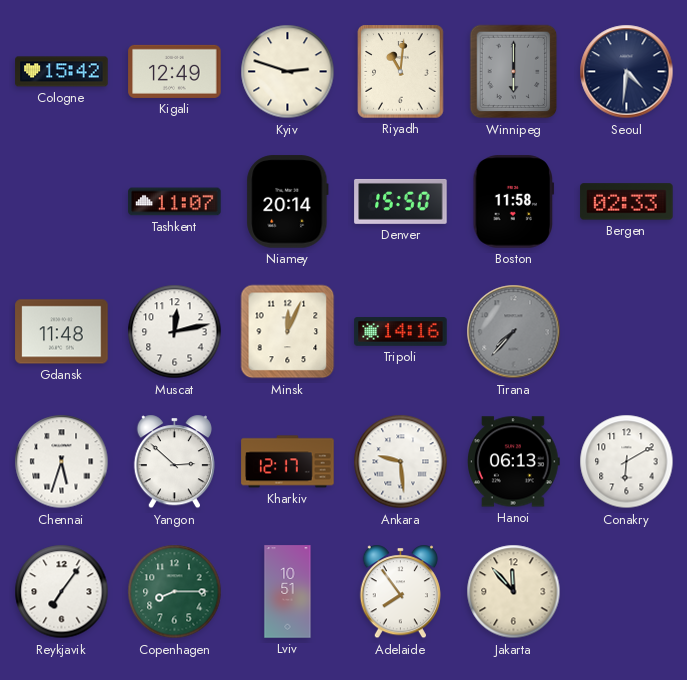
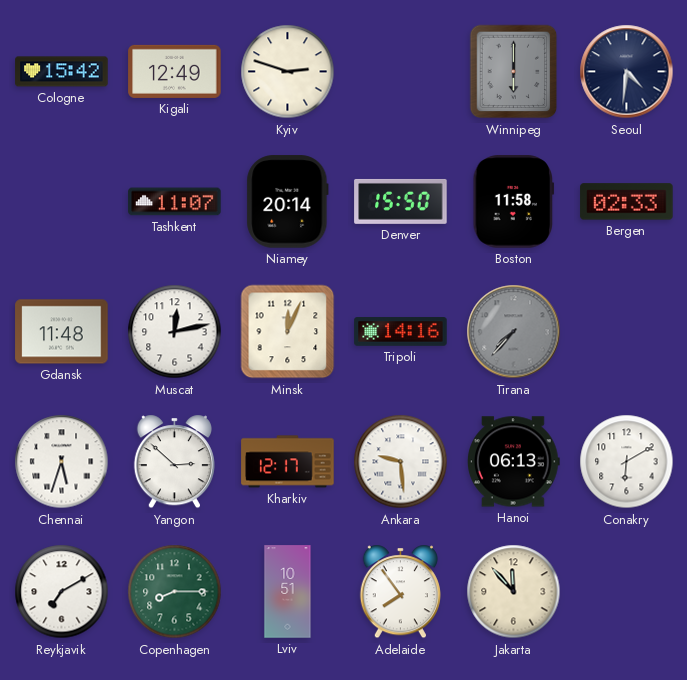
Riyadh: 11:01 -> none (401, 72)
Reykjavik: 7:06 -> 7:10 (62, 592)
